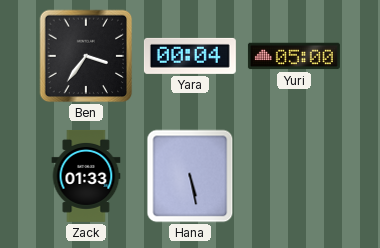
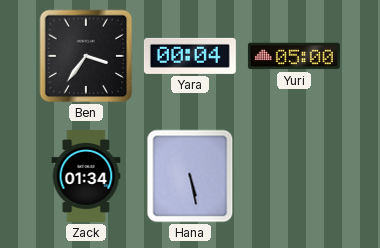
Zack: 01:33 -> 01:34 (86, 176)
